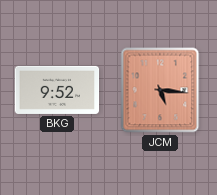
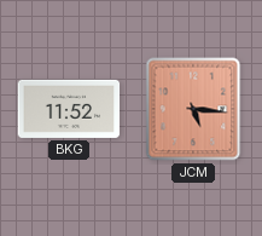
BKG: 9:52 -> 11:52 (69, 109)
